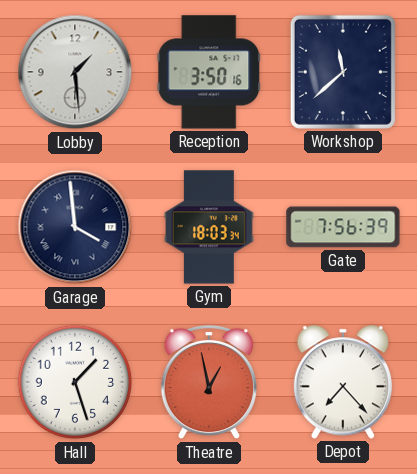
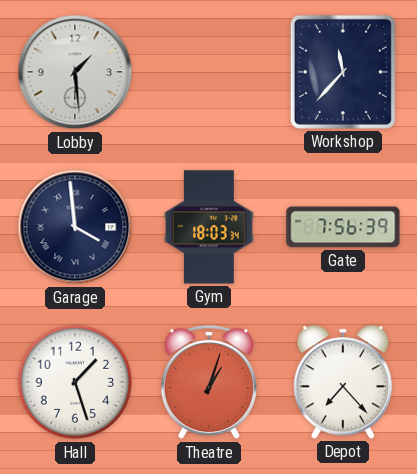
Reception: 3:50 -> none (209, 72)
Workshop: 11:38 -> 11:37 (343, 72)
Theatre: 12:58 -> 1:03 (209, 382)
